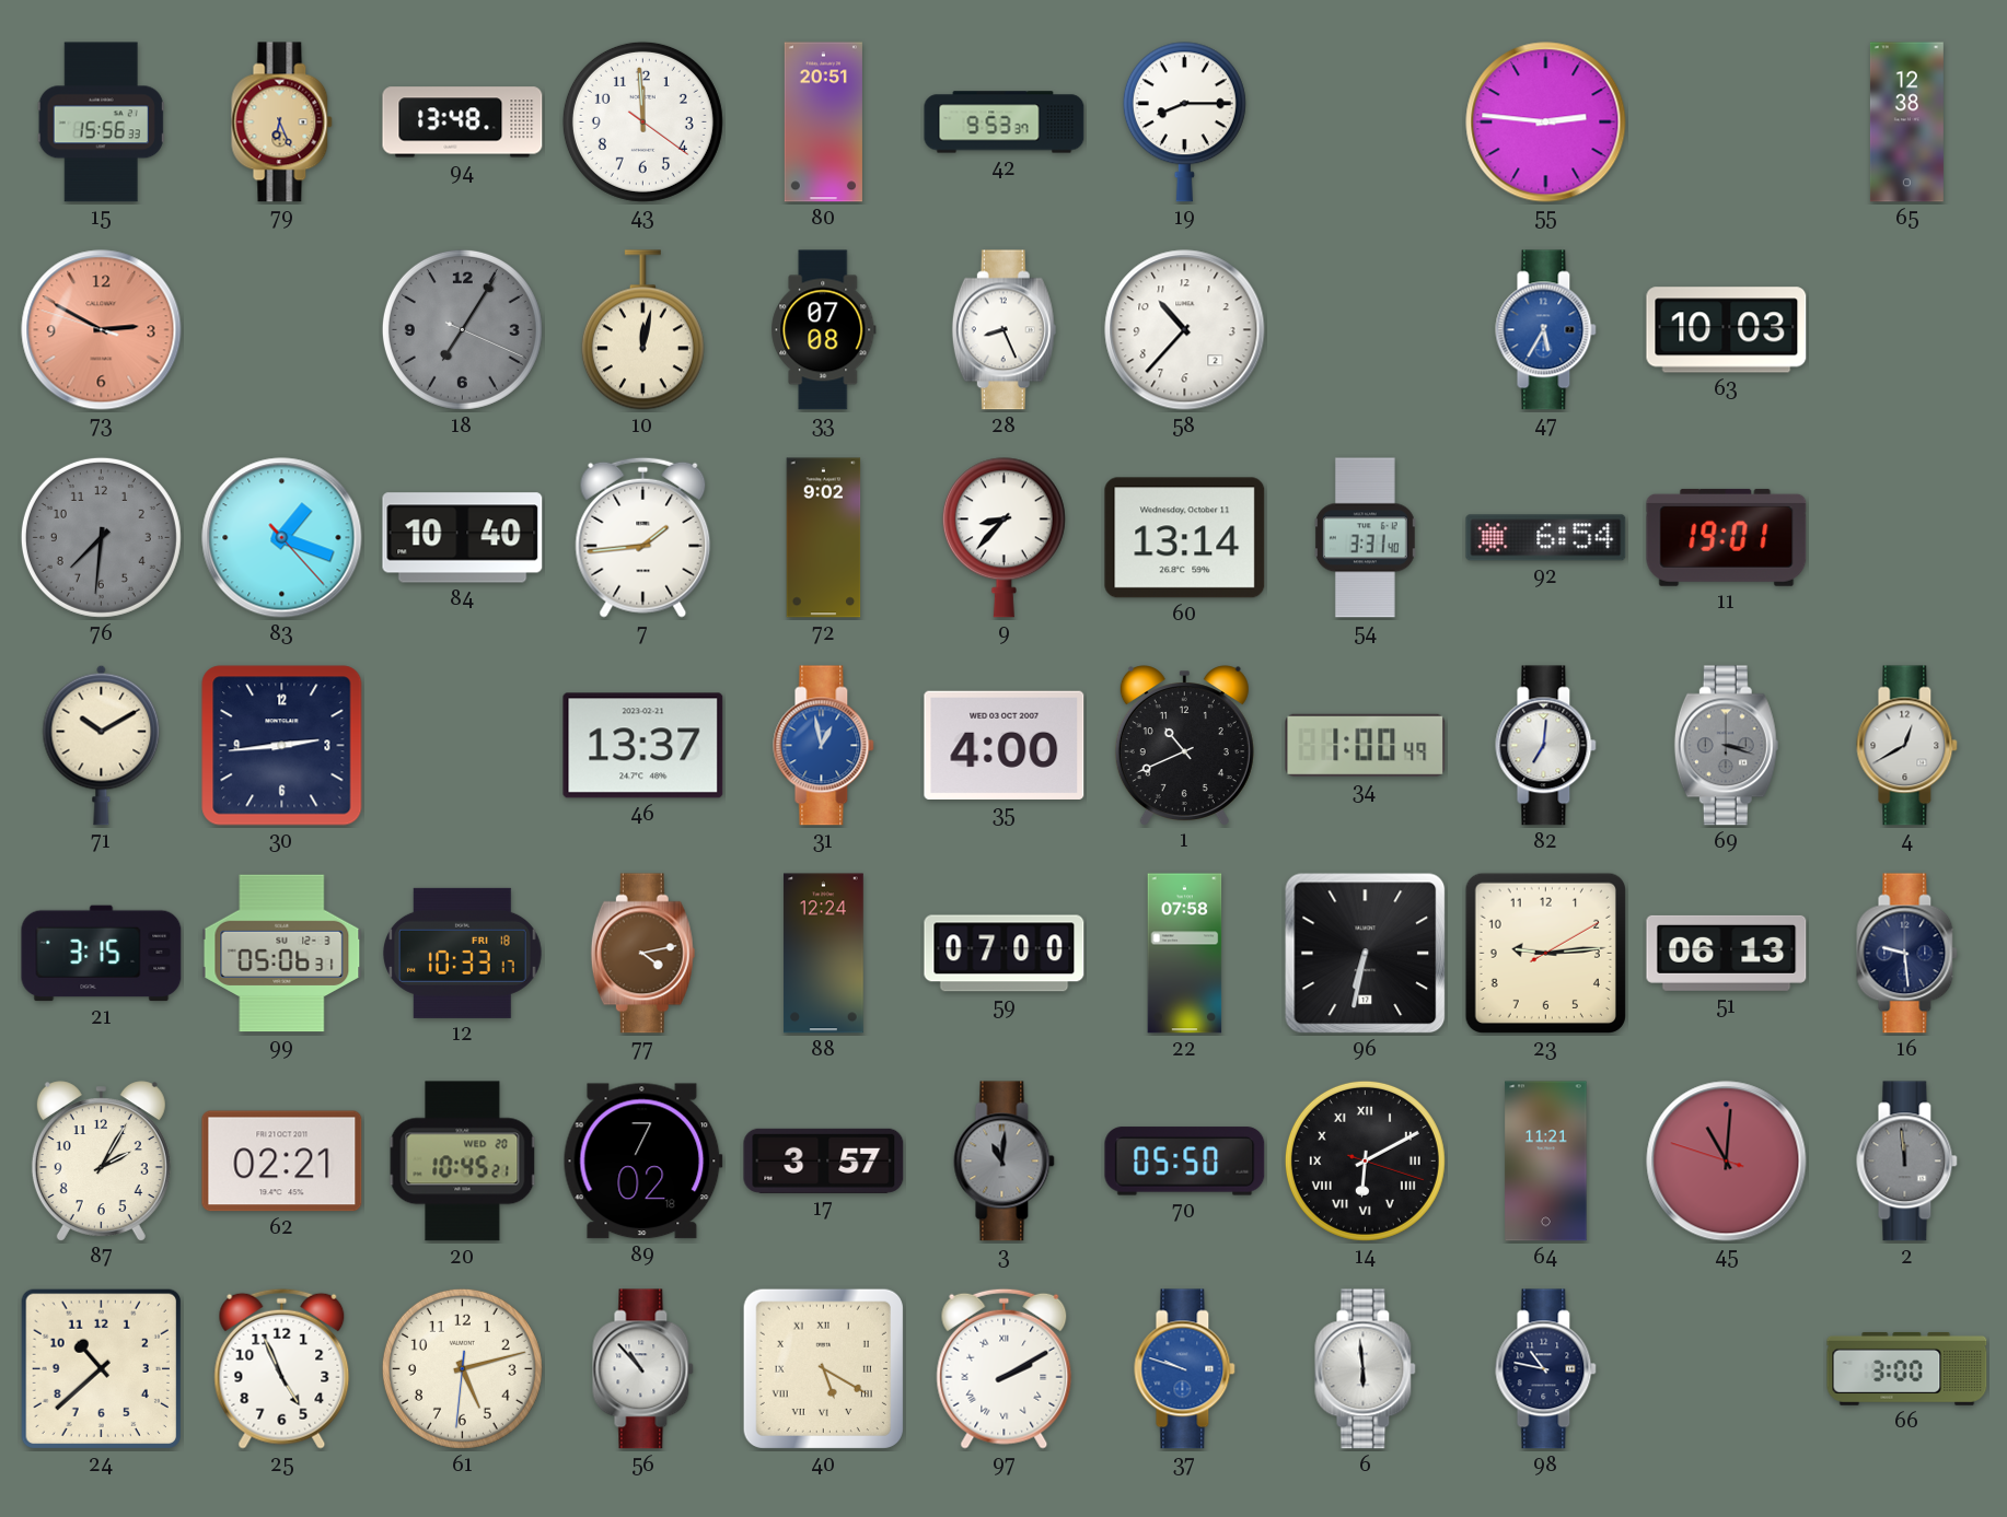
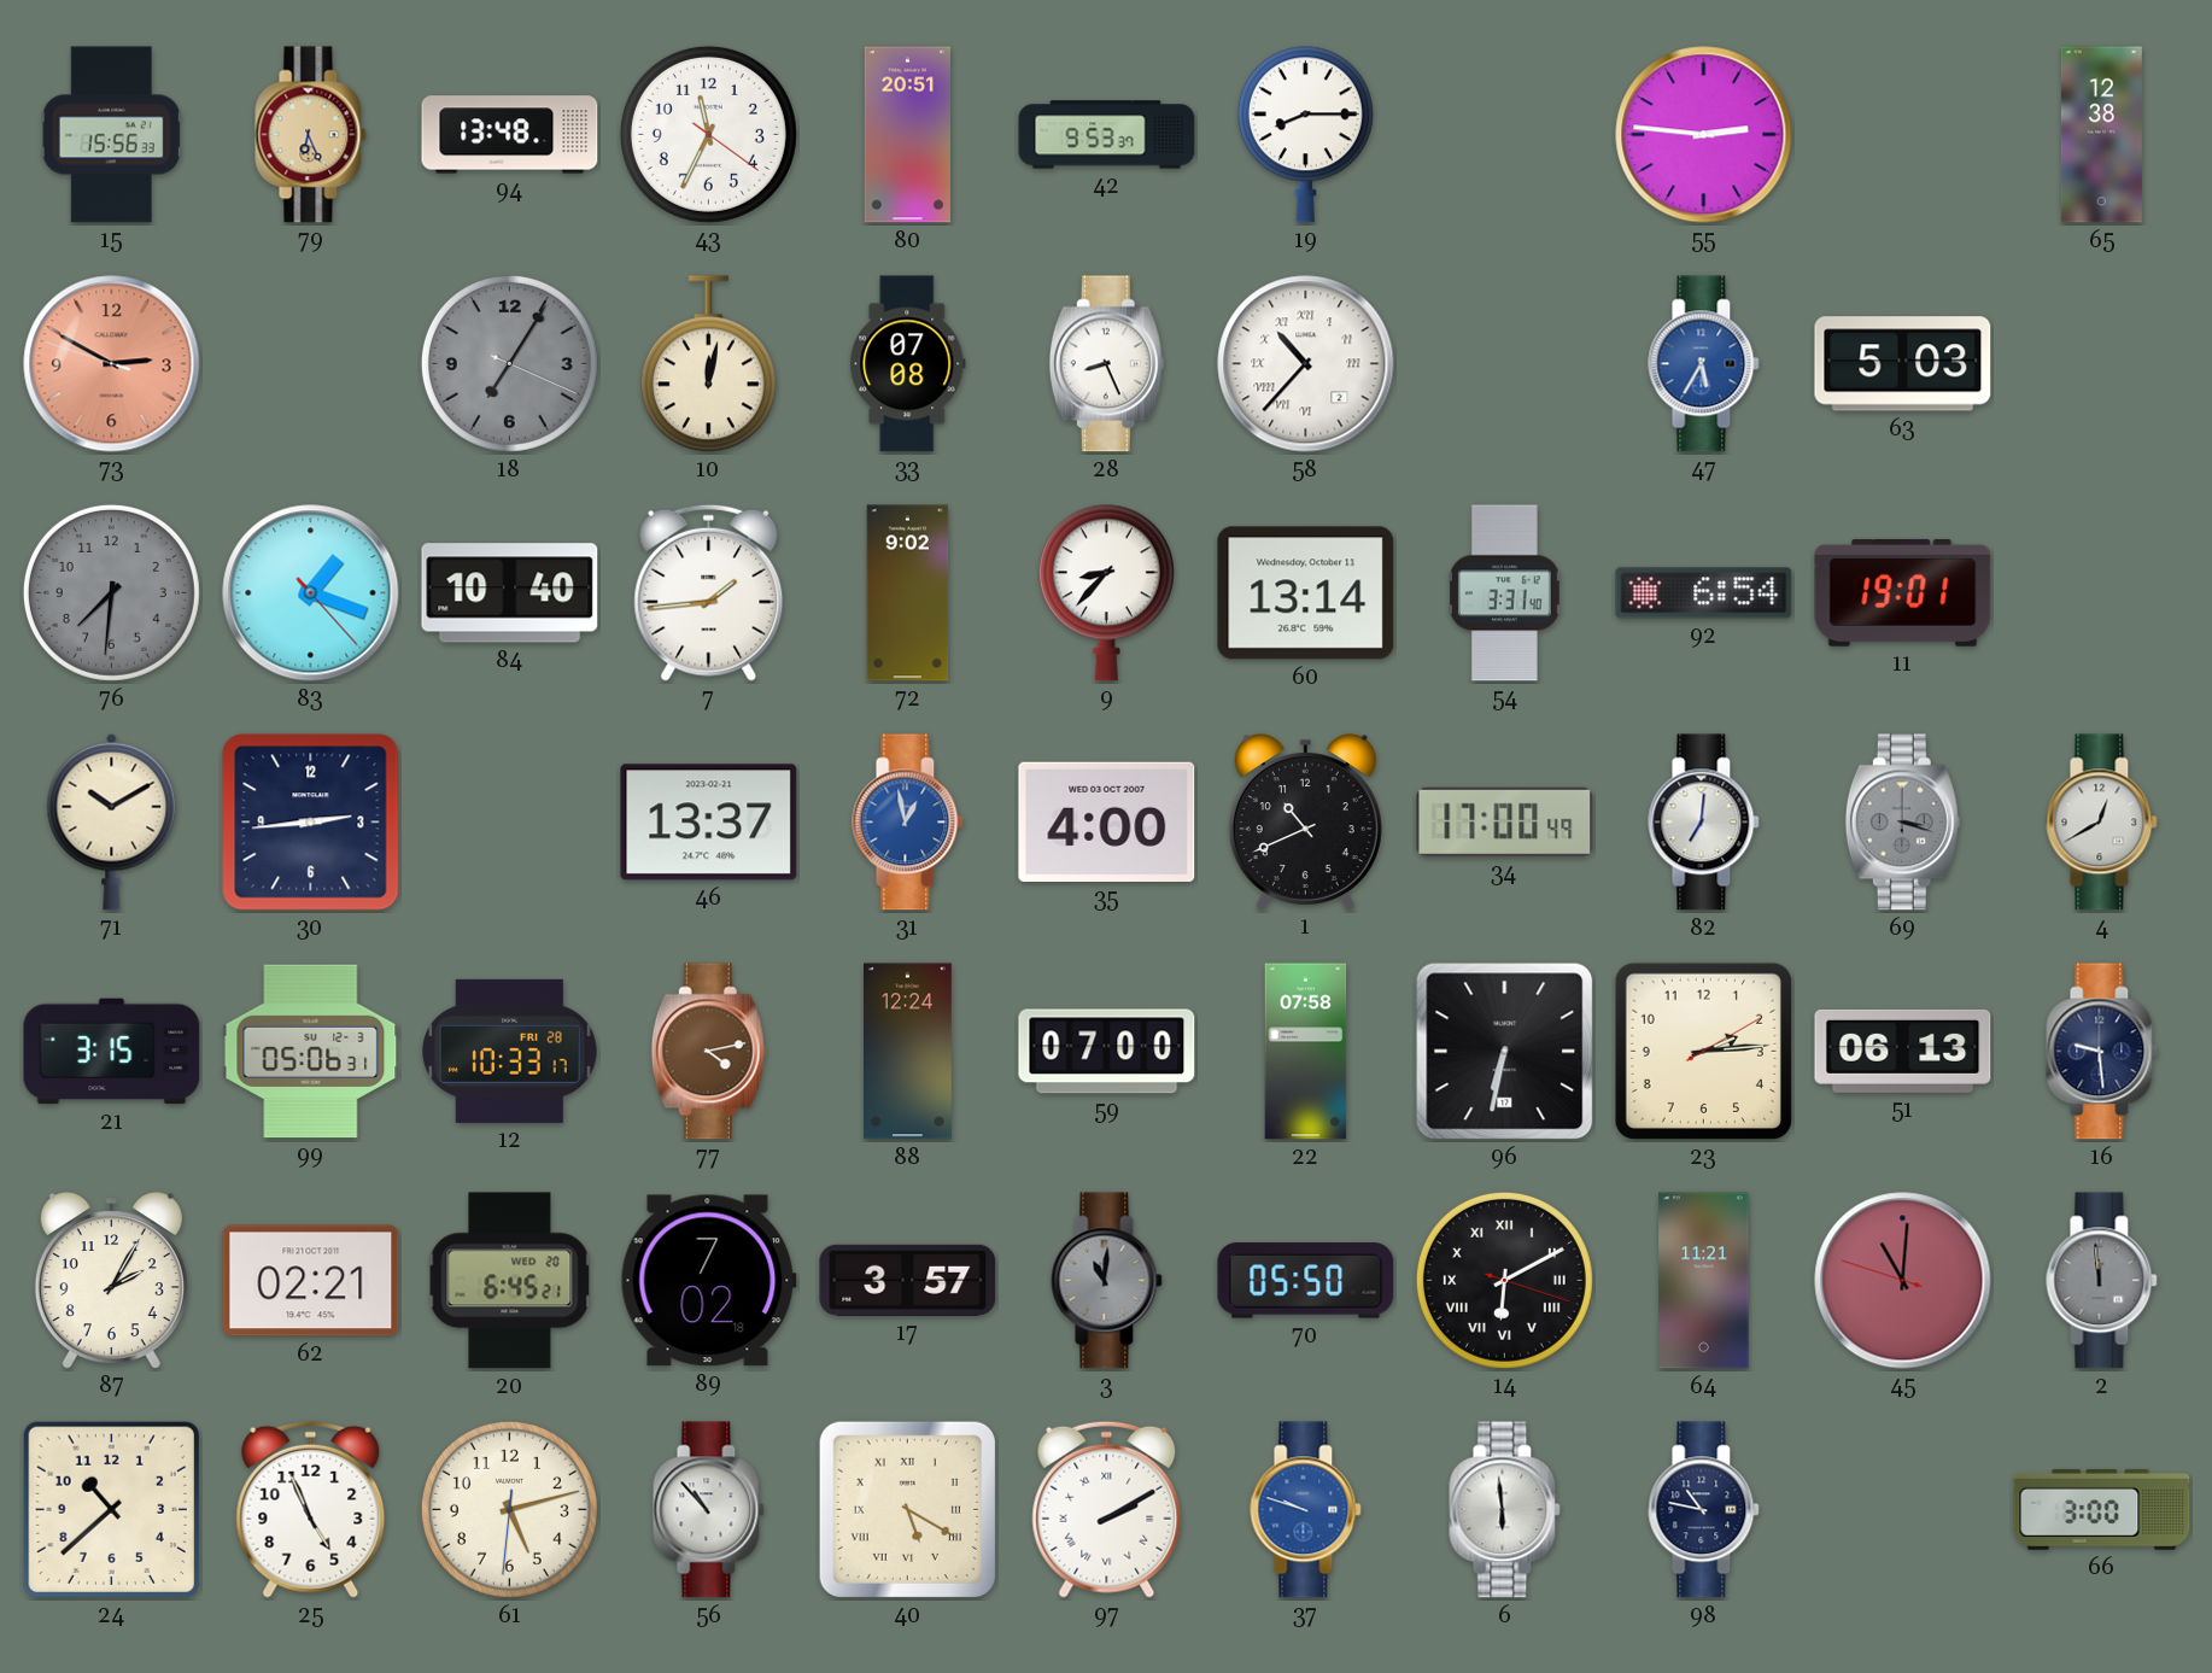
43: 11:59 -> 11:34 (708, 134)
58 numerals: Arabic -> Roman (1306, 364)
63: 10:03 -> 5:03 (1903, 364)
34: 1:00 -> 17:00 (1505, 821)
12 date: FRI 18 -> FRI 28 (510, 1051)
23: 9:14 -> 2:14 (1703, 1051)
20: 10:45 -> 6:45 (510, 1281)
